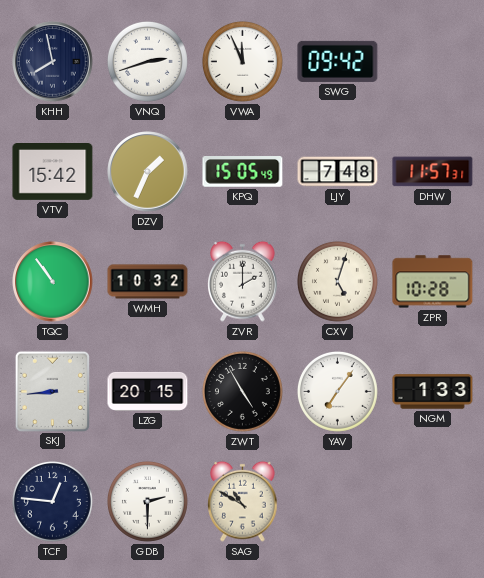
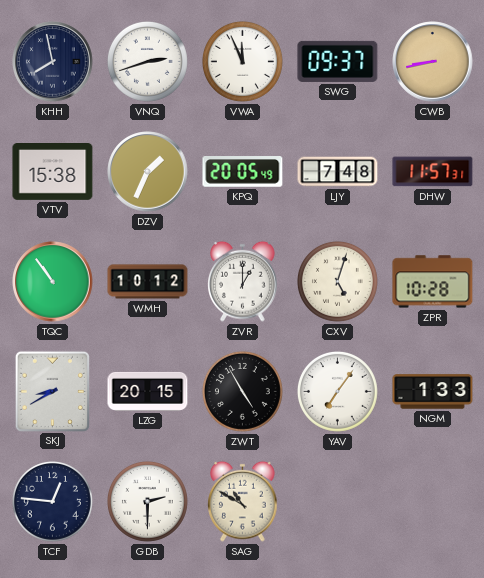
SWG: 09:42 -> 09:37 (338, 61)
CWB: none -> 8:43 (433, 62)
VTV: 15:42 -> 15:38 (53, 172)
KPQ: 15:05 -> 20:05 (243, 172)
WMH: 10:32 -> 10:12 (148, 282)
ZVR: 2:00 -> 1:00 (243, 281)
SKJ: 8:44 -> 8:40 (52, 391)
